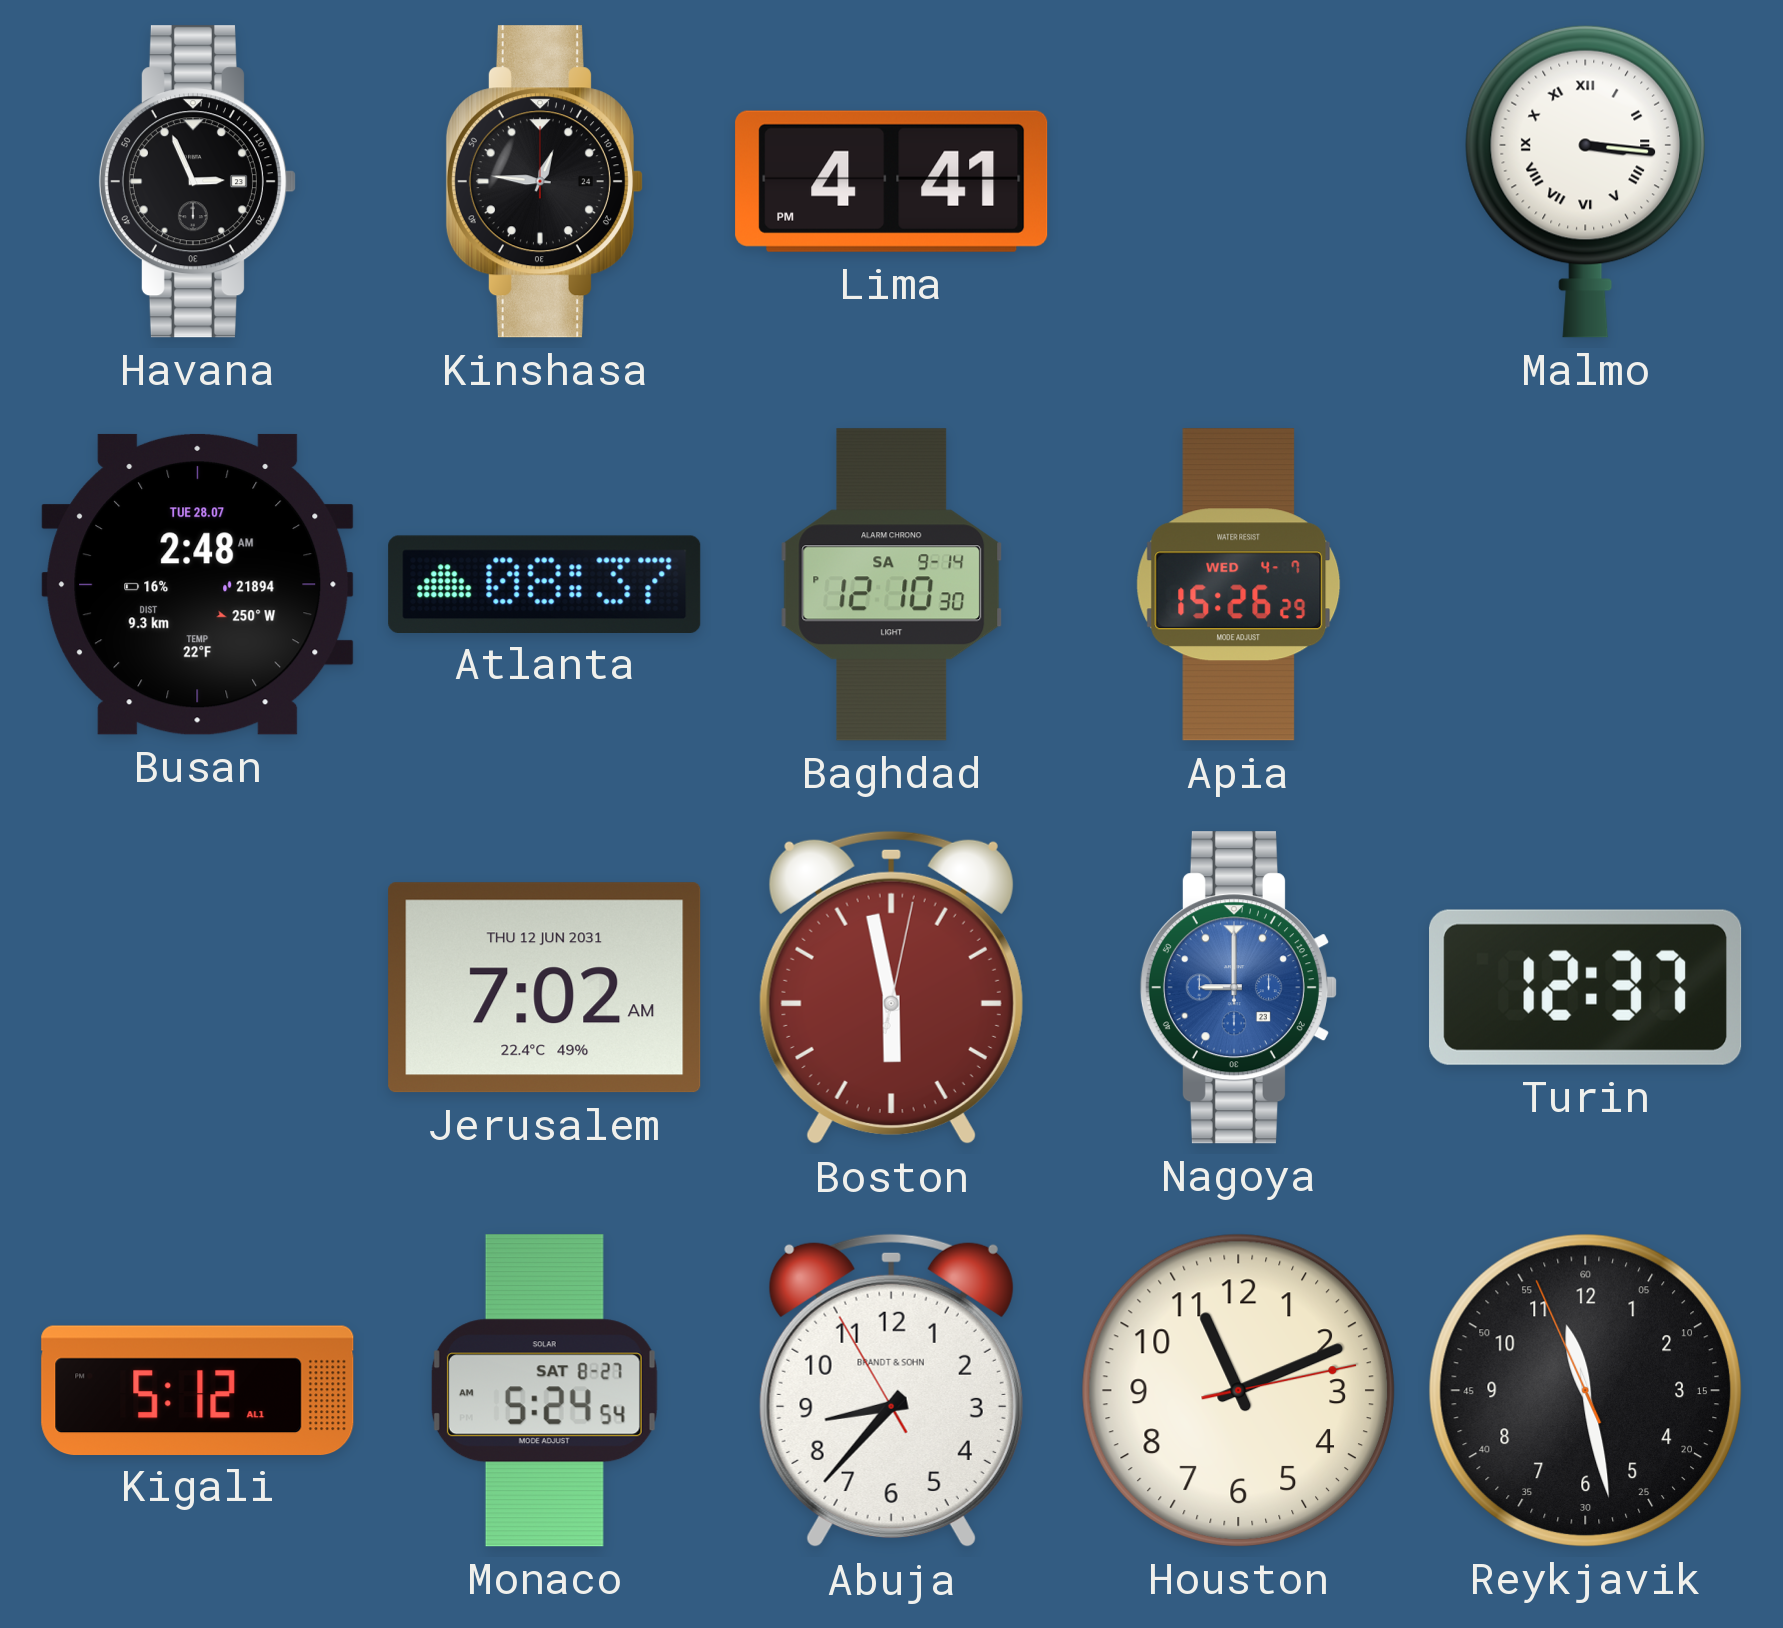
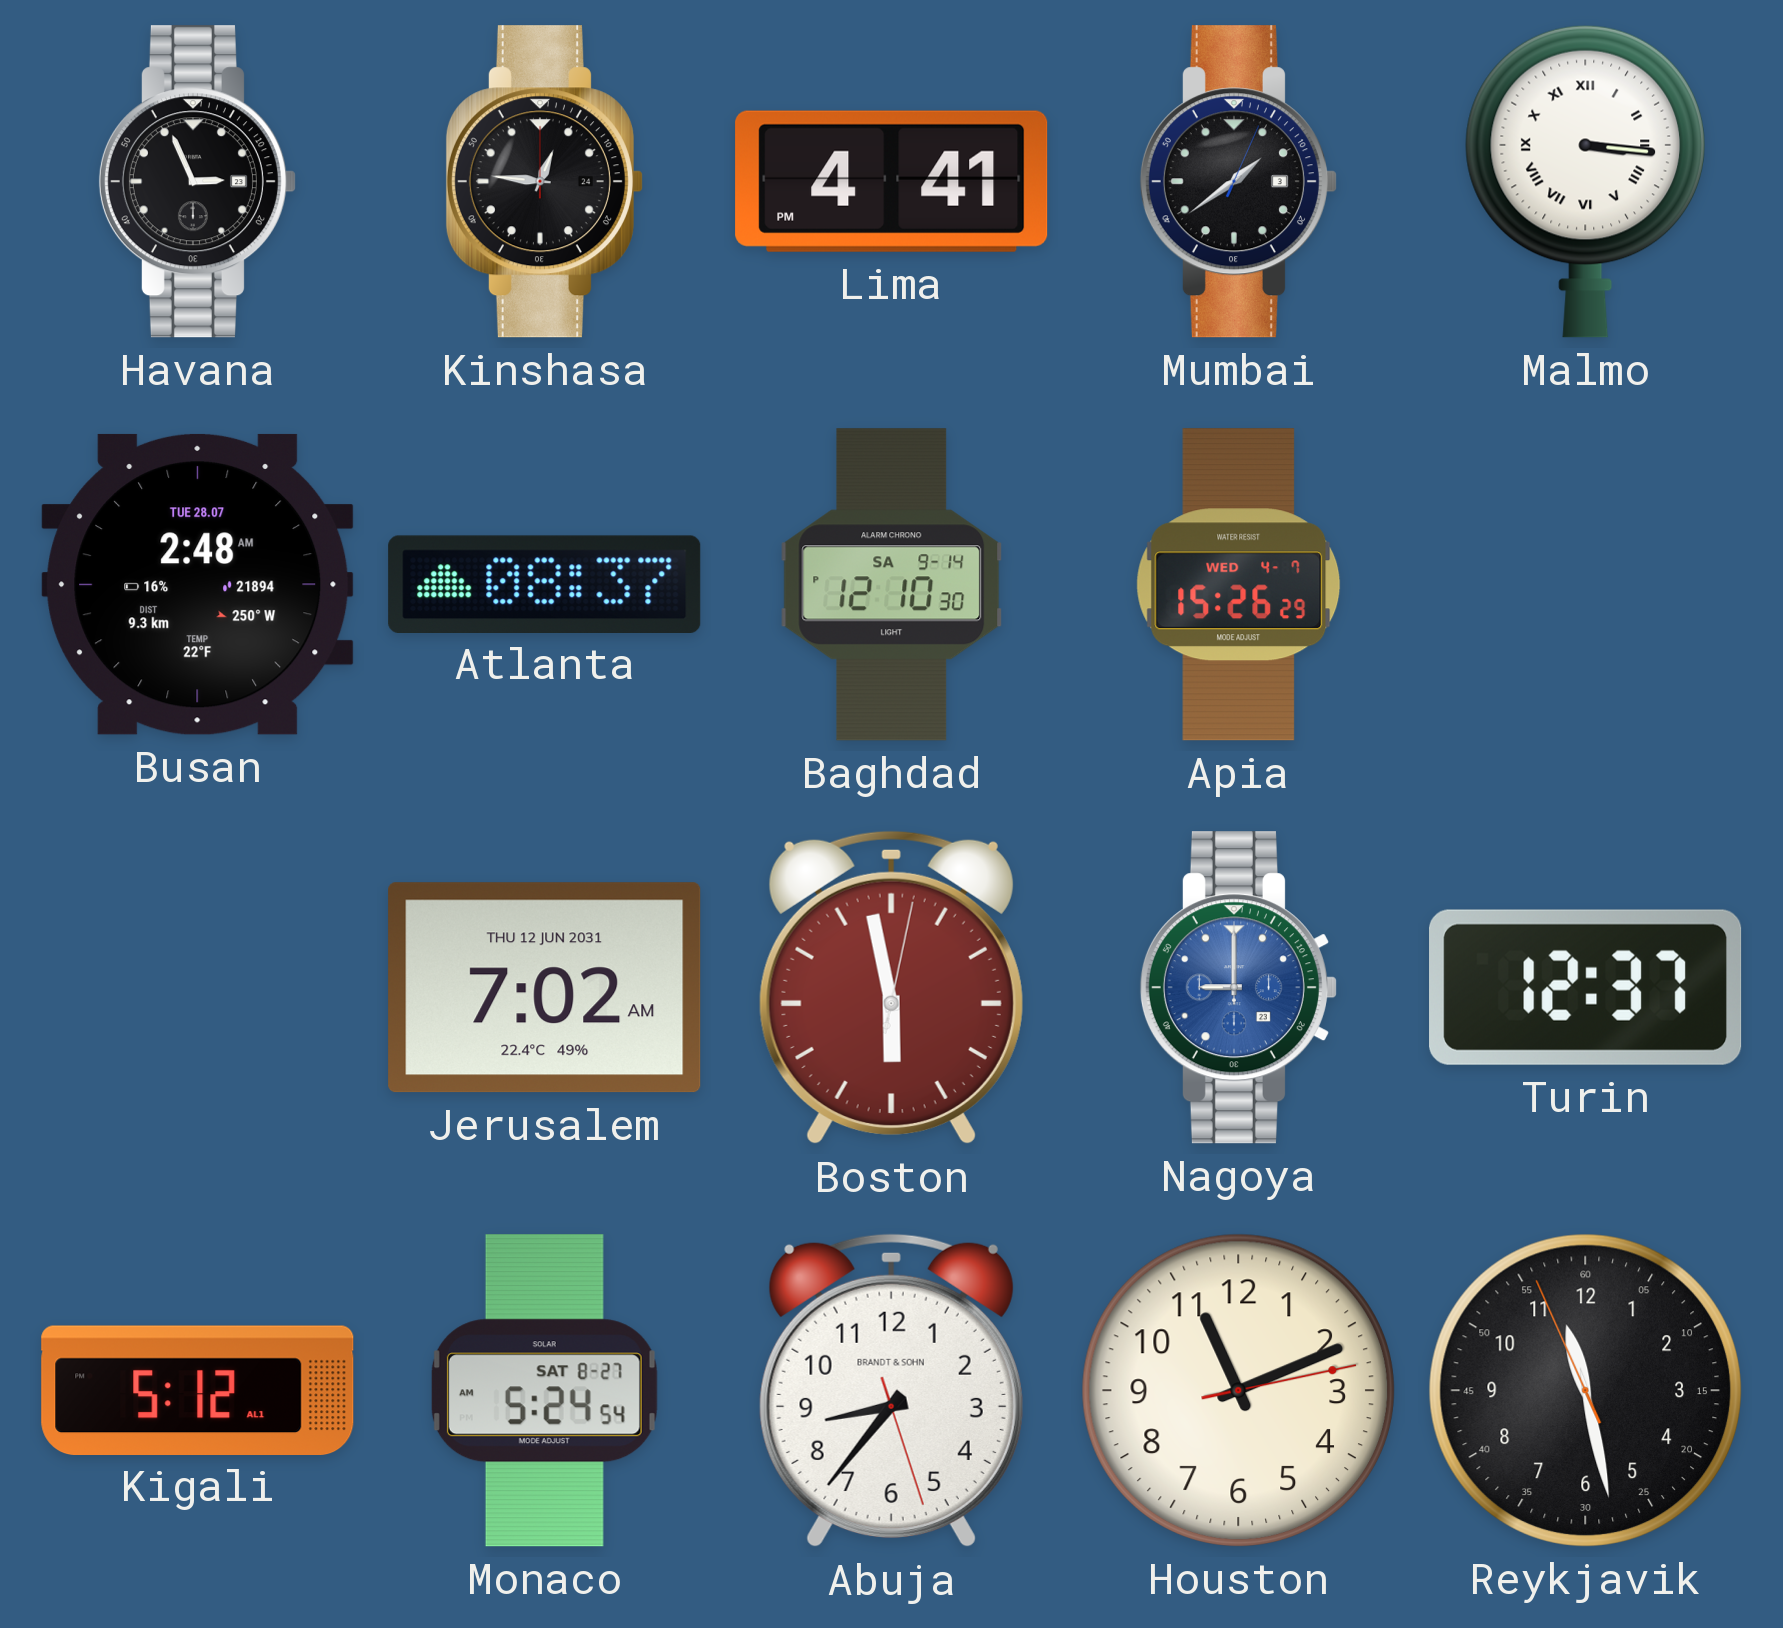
Mumbai: none -> 1:39 (1238, 182)
Abuja: 8:36:55 -> 8:36:27 (891, 1391)
